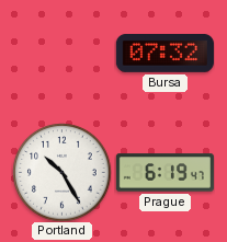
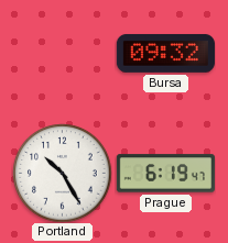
Bursa: 07:32 -> 09:32 (165, 53)
